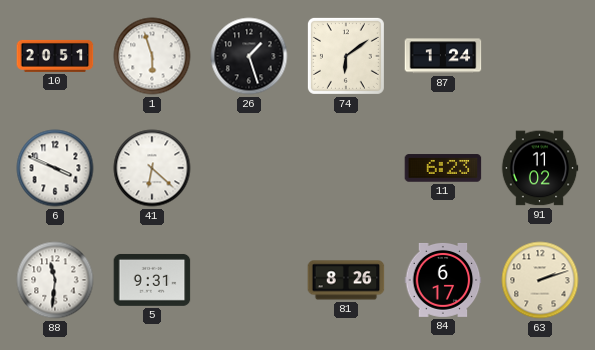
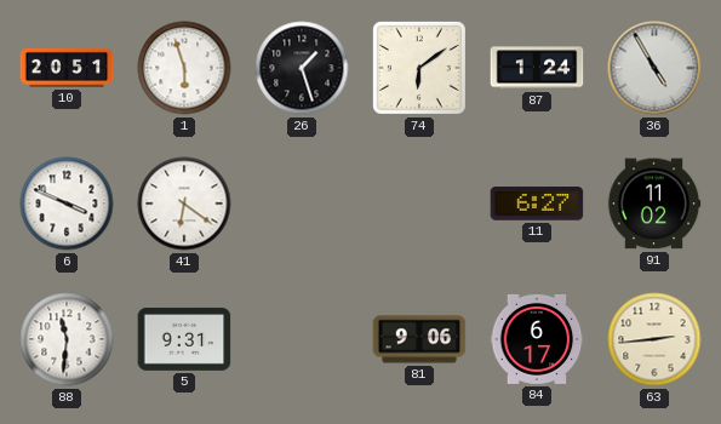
36: none -> 4:55 (654, 68)
41: 6:22 -> 6:21 (184, 204)
11: 6:23 -> 6:27 (537, 204)
81: 8:26 -> 9:06 (419, 339)
63: 2:12 -> 2:44 (654, 339)
